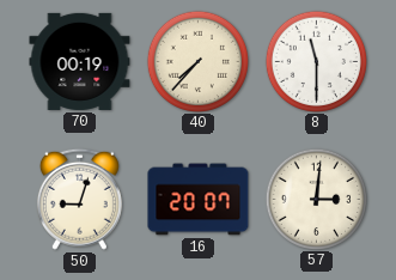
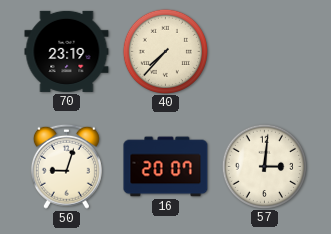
70: 00:19 -> 23:19 (67, 51)
8: 11:30 -> none (316, 61)
